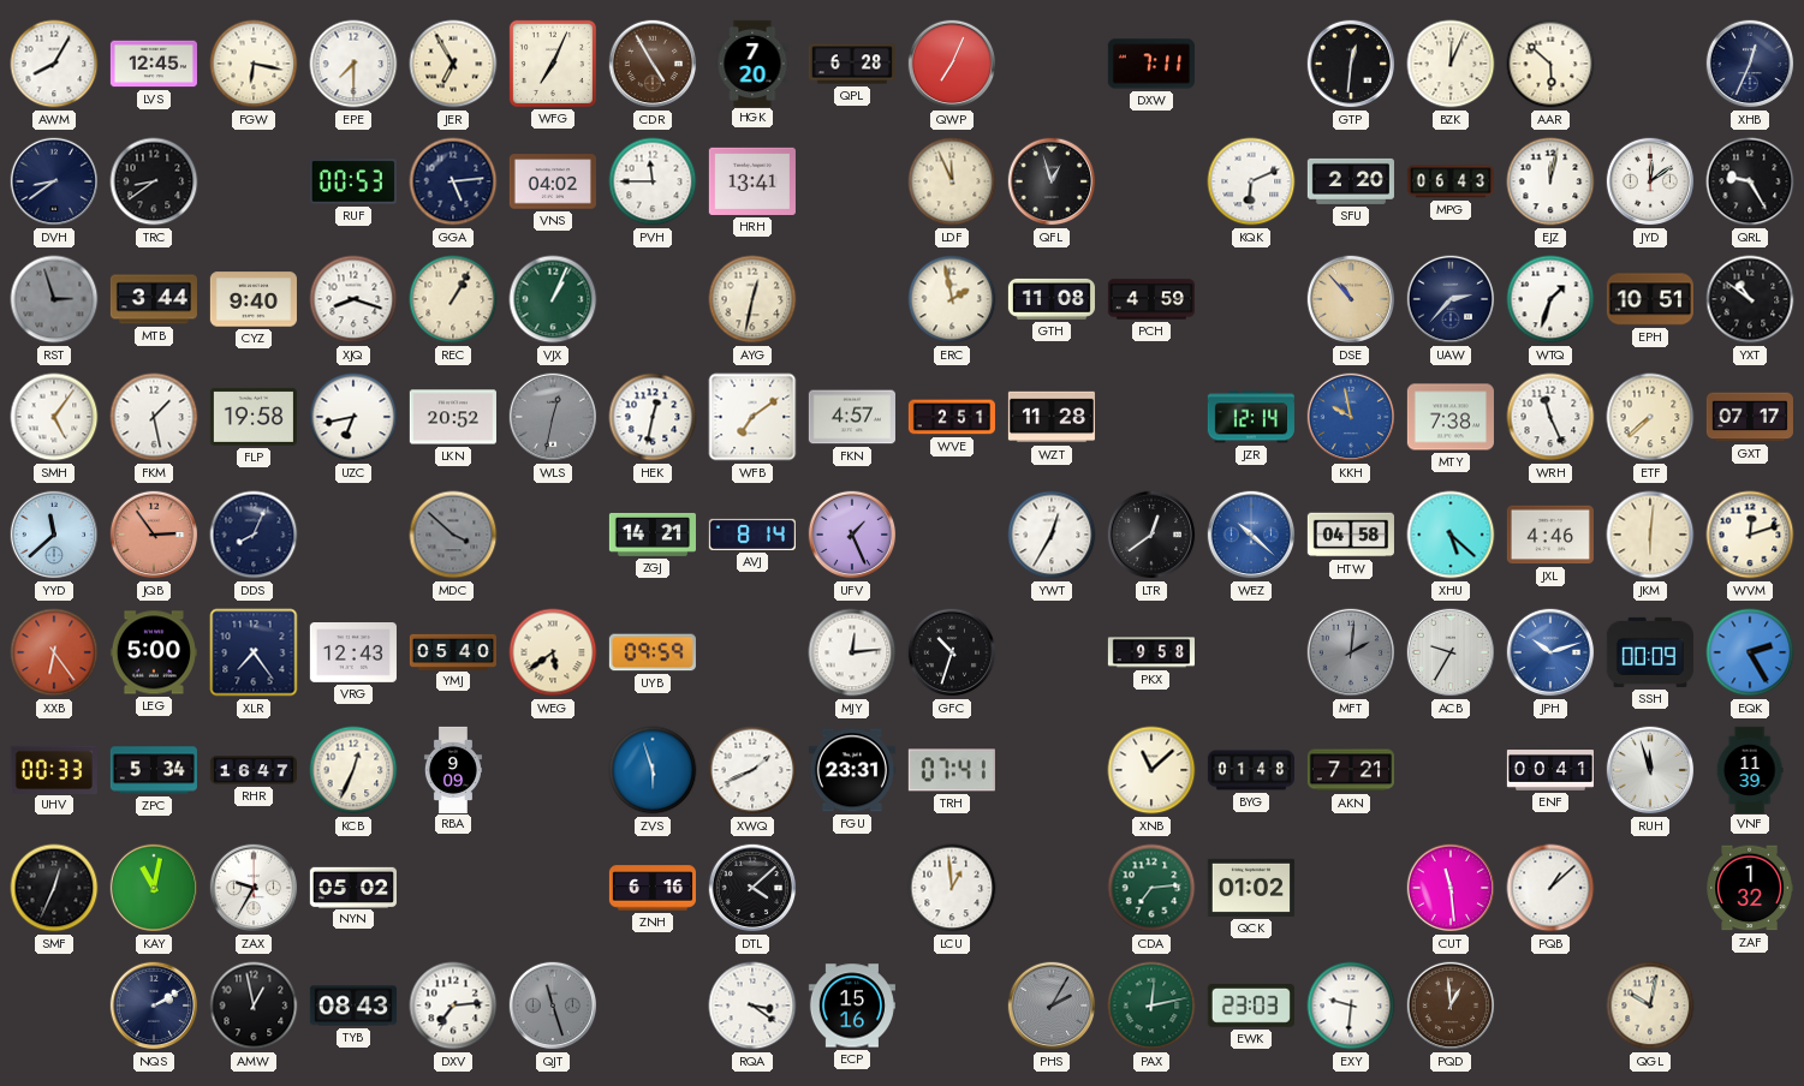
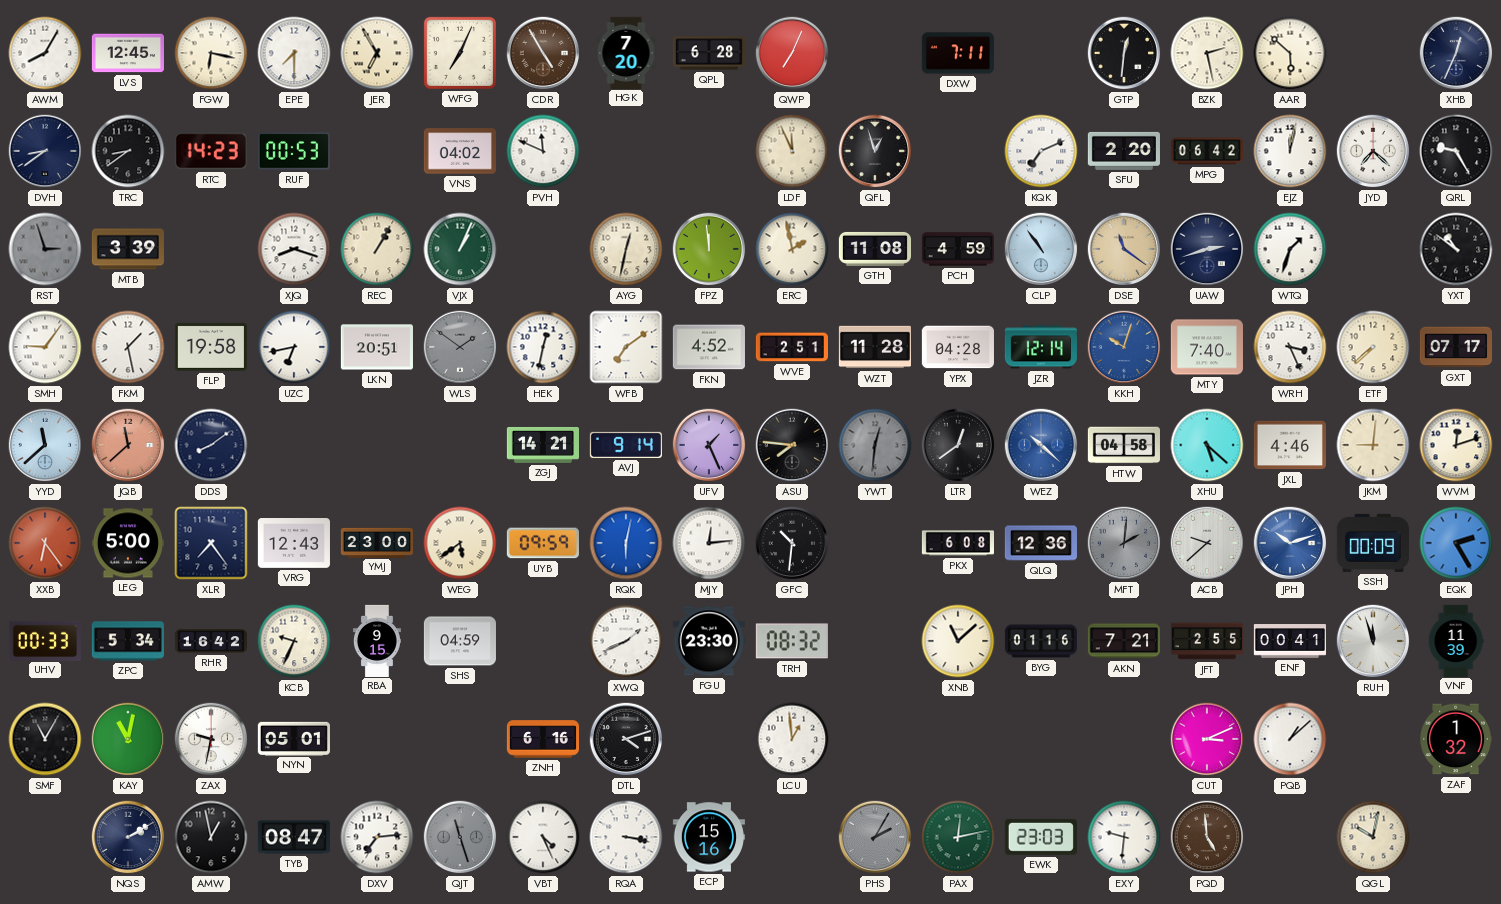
BZK: 12:04 -> 2:28 (1207, 53)
RTC: none -> 14:23 (211, 151)
GGA: 5:14 -> none (453, 181)
PVH: 11:45 -> 11:49 (543, 151)
HRH: 13:41 -> none (752, 181)
KQK: 6:11 -> 7:11 (1041, 151)
MPG: 06:43 -> 06:42 (1206, 151)
JYD: 12:09 -> 7:22 (1373, 151)
MTB: 3:44 -> 3:39 (127, 249)
CYZ: 9:40 -> none (254, 299)
FPZ: none -> 11:59 (709, 249)
CLP: none -> 10:54 (1041, 249)
DSE: 10:53 -> 11:21 (1124, 249)
UAW: 2:37 -> 2:42 (1207, 249)
EPH: 10:51 -> none (1649, 299)
SMH: 5:06 -> 9:06 (45, 347)
LKN: 20:52 -> 20:51 (377, 347)
WLS: 12:32 -> 1:51 (460, 347)
FKN: 4:57 -> 4:52 (709, 347)
YPX: none -> 04:28 (958, 347)
KKH: 9:58 -> 10:03 (1124, 347)
MTY: 7:38 -> 7:40 (1207, 347)
WRH: 11:26 -> 3:26 (1290, 347)
JQB: 2:54 -> 11:38 (128, 445)
DDS: 8:04 -> 8:09 (211, 445)
MDC: 3:52 -> none (453, 535)
AVJ: 8:14 -> 9:14 (626, 445)
ASU: none -> 7:46 (792, 445)
YWT: 12:35 -> 12:31 (875, 445)
YWT dial: white -> grey (875, 445)
JKM: 6:01 -> 9:01 (1373, 445)
YMJ: 05:40 -> 23:00 (376, 542)
RQK: none -> 6:02 (626, 543)
GFC: 10:33 -> 10:31 (792, 543)
PKX: 9:58 -> 6:08 (957, 543)
QLQ: none -> 12:36 (1041, 543)
ACB: 9:35 -> 9:38 (1207, 543)
RHR: 16:47 -> 16:42 (210, 641)
KCB: 12:34 -> 9:34 (294, 641)
RBA: 9:09 -> 9:15 (377, 640)
SHS: none -> 04:59 (460, 641)
ZVS: 5:57 -> none (653, 770)
FGU: 23:31 -> 23:30 (709, 641)
TRH: 07:41 -> 08:32 (792, 641)
BYG: 01:48 -> 01:16 (1040, 641)
JFT: none -> 2:55 (1206, 641)
SMF: 12:34 -> 11:05 (45, 739)
ZAX: 9:35 -> 9:32 (211, 739)
NYN: 05:02 -> 05:01 (294, 738)
DTL: 4:08 -> 4:12 (626, 739)
CDA: 7:14 -> none (1151, 888)
QCK: 01:02 -> none (1251, 888)
CUT: 11:29 -> 3:11 (1207, 739)
TYB: 08:43 -> 08:47 (294, 837)
VBT: none -> 4:26 (543, 837)
RQA: 3:21 -> 3:17 (626, 837)
PQD: 12:59 -> 4:59 (1207, 837)
